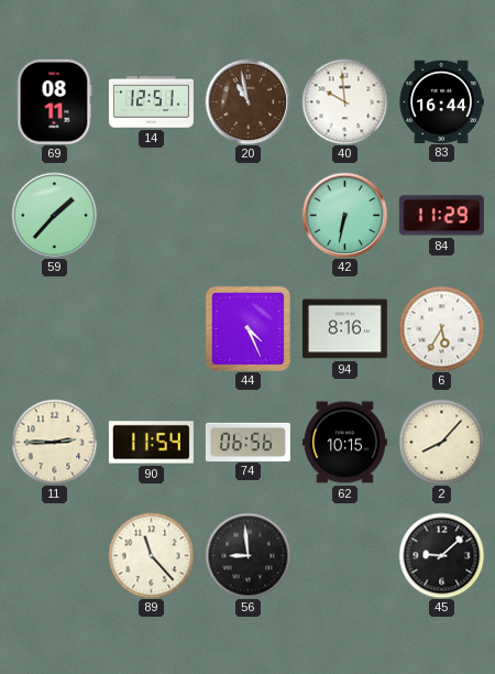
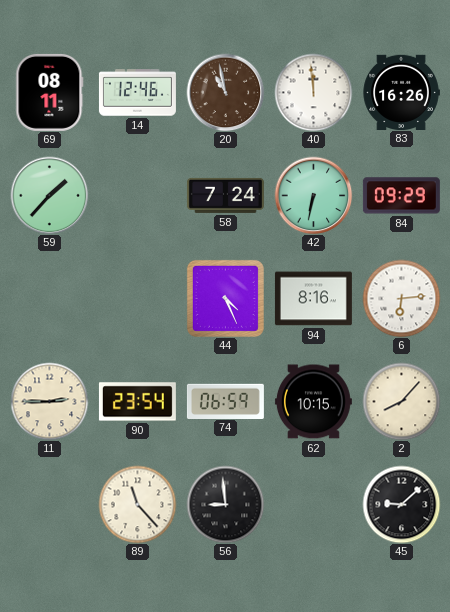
14: 12:51 -> 12:46 (137, 93)
40: 9:59 -> 11:59 (313, 92)
83: 16:44 -> 16:26 (401, 92)
58: none -> 7:24 (225, 195)
84: 11:29 -> 09:29 (401, 196)
6: 5:35 -> 6:14 (401, 298)
90: 11:54 -> 23:54 (137, 402)
74: 06:56 -> 06:59 (225, 401)
